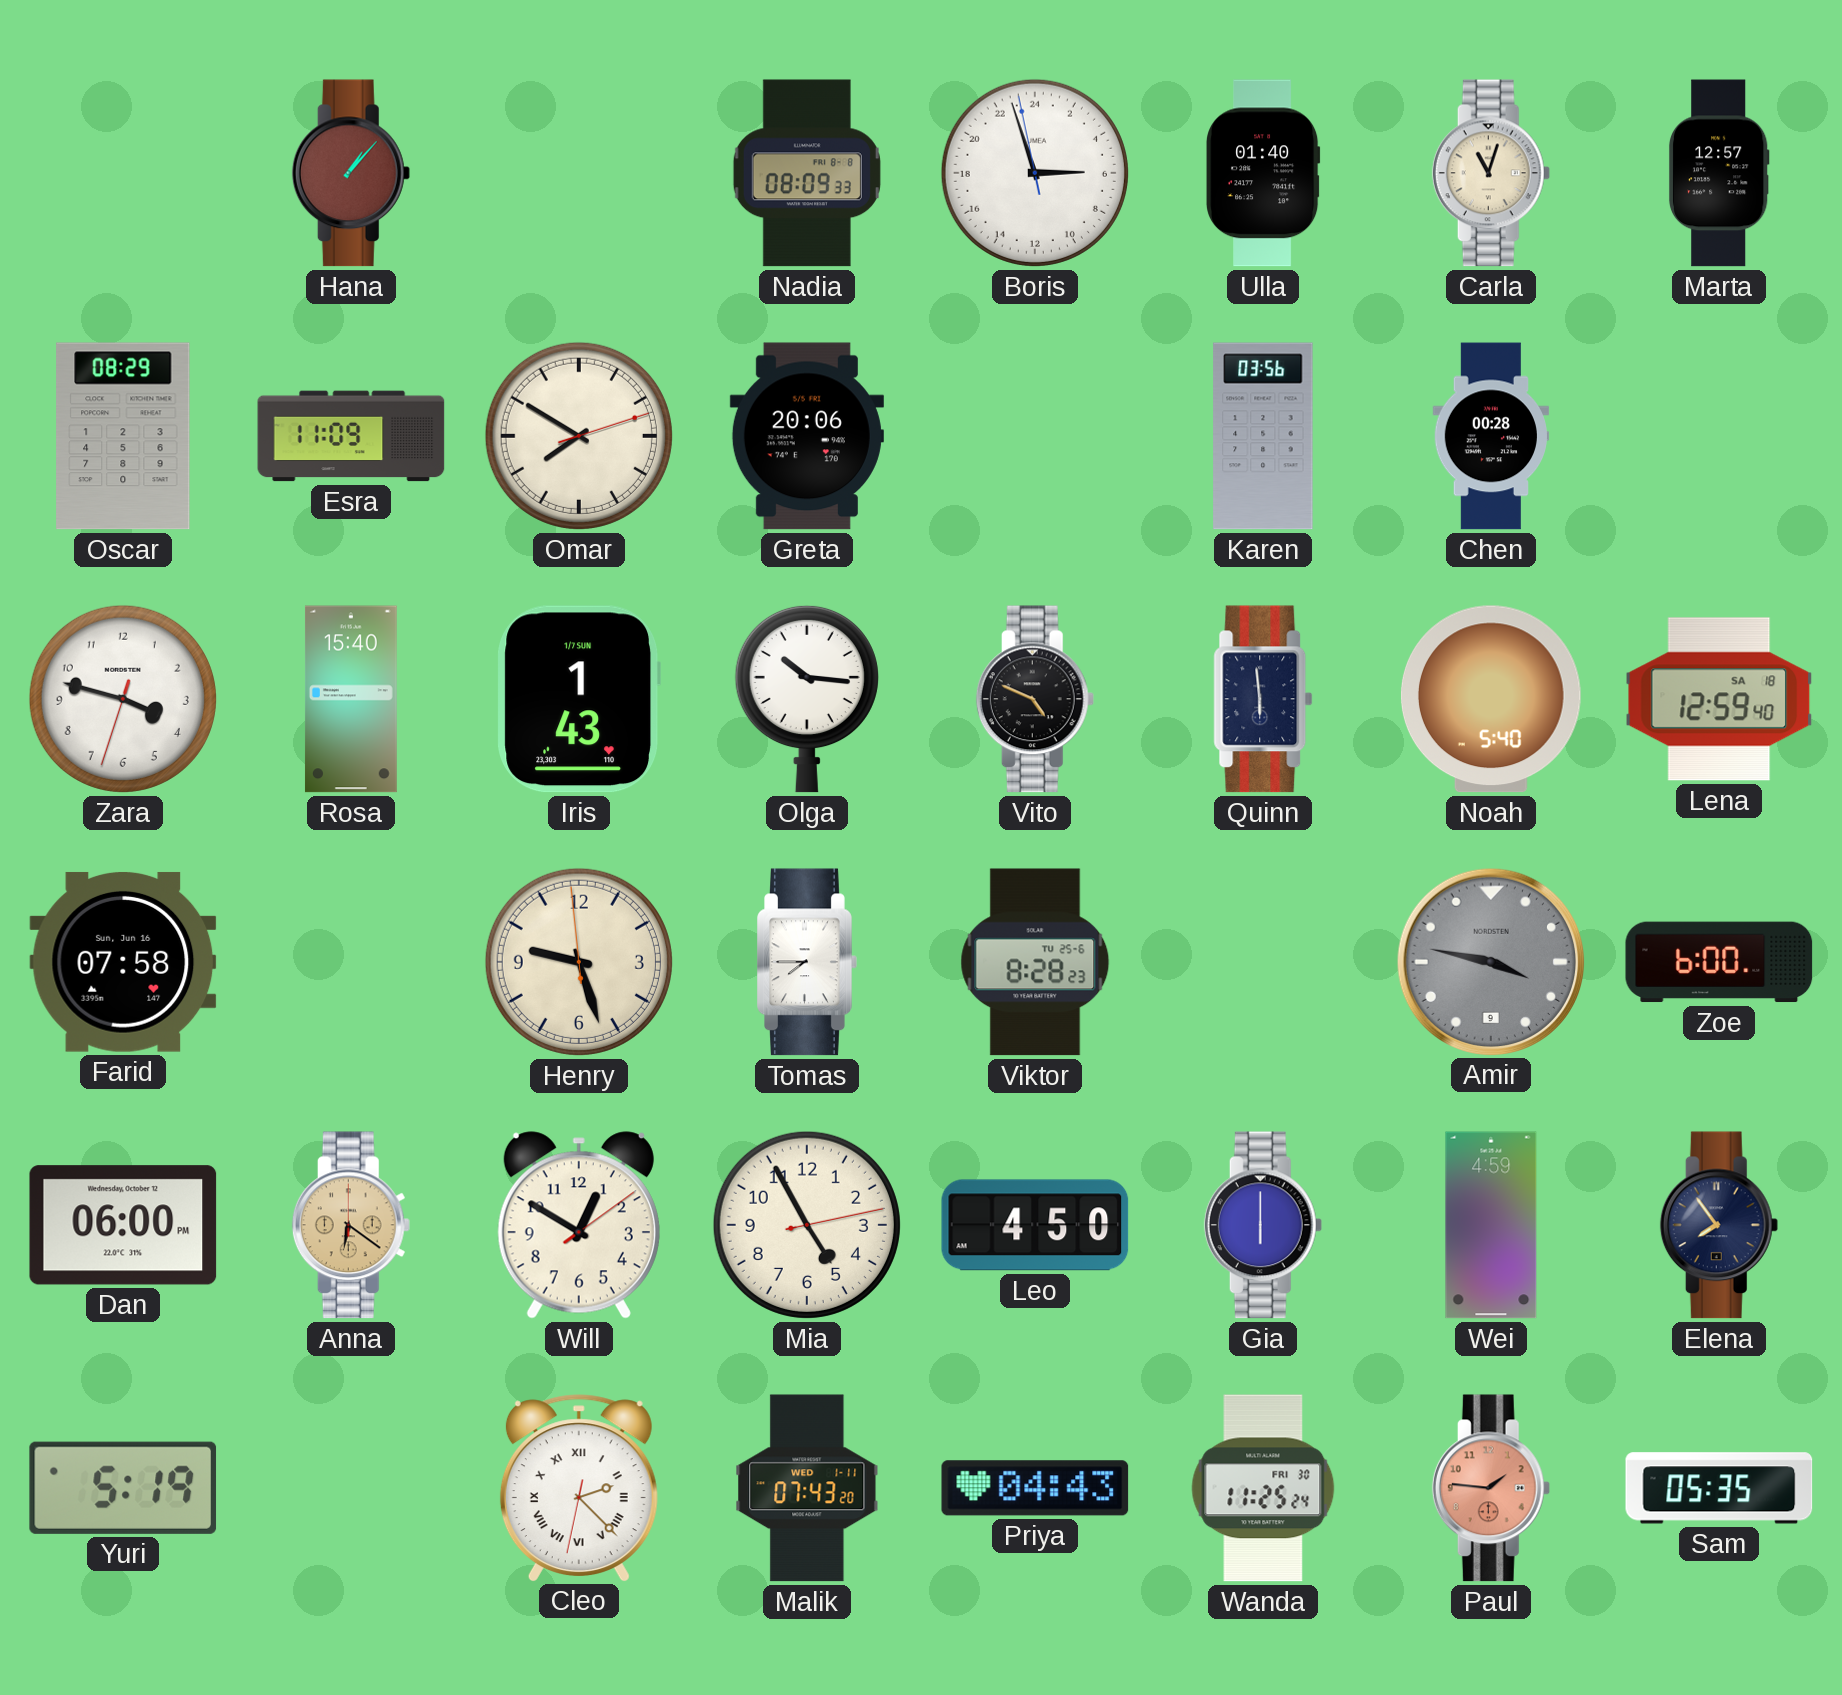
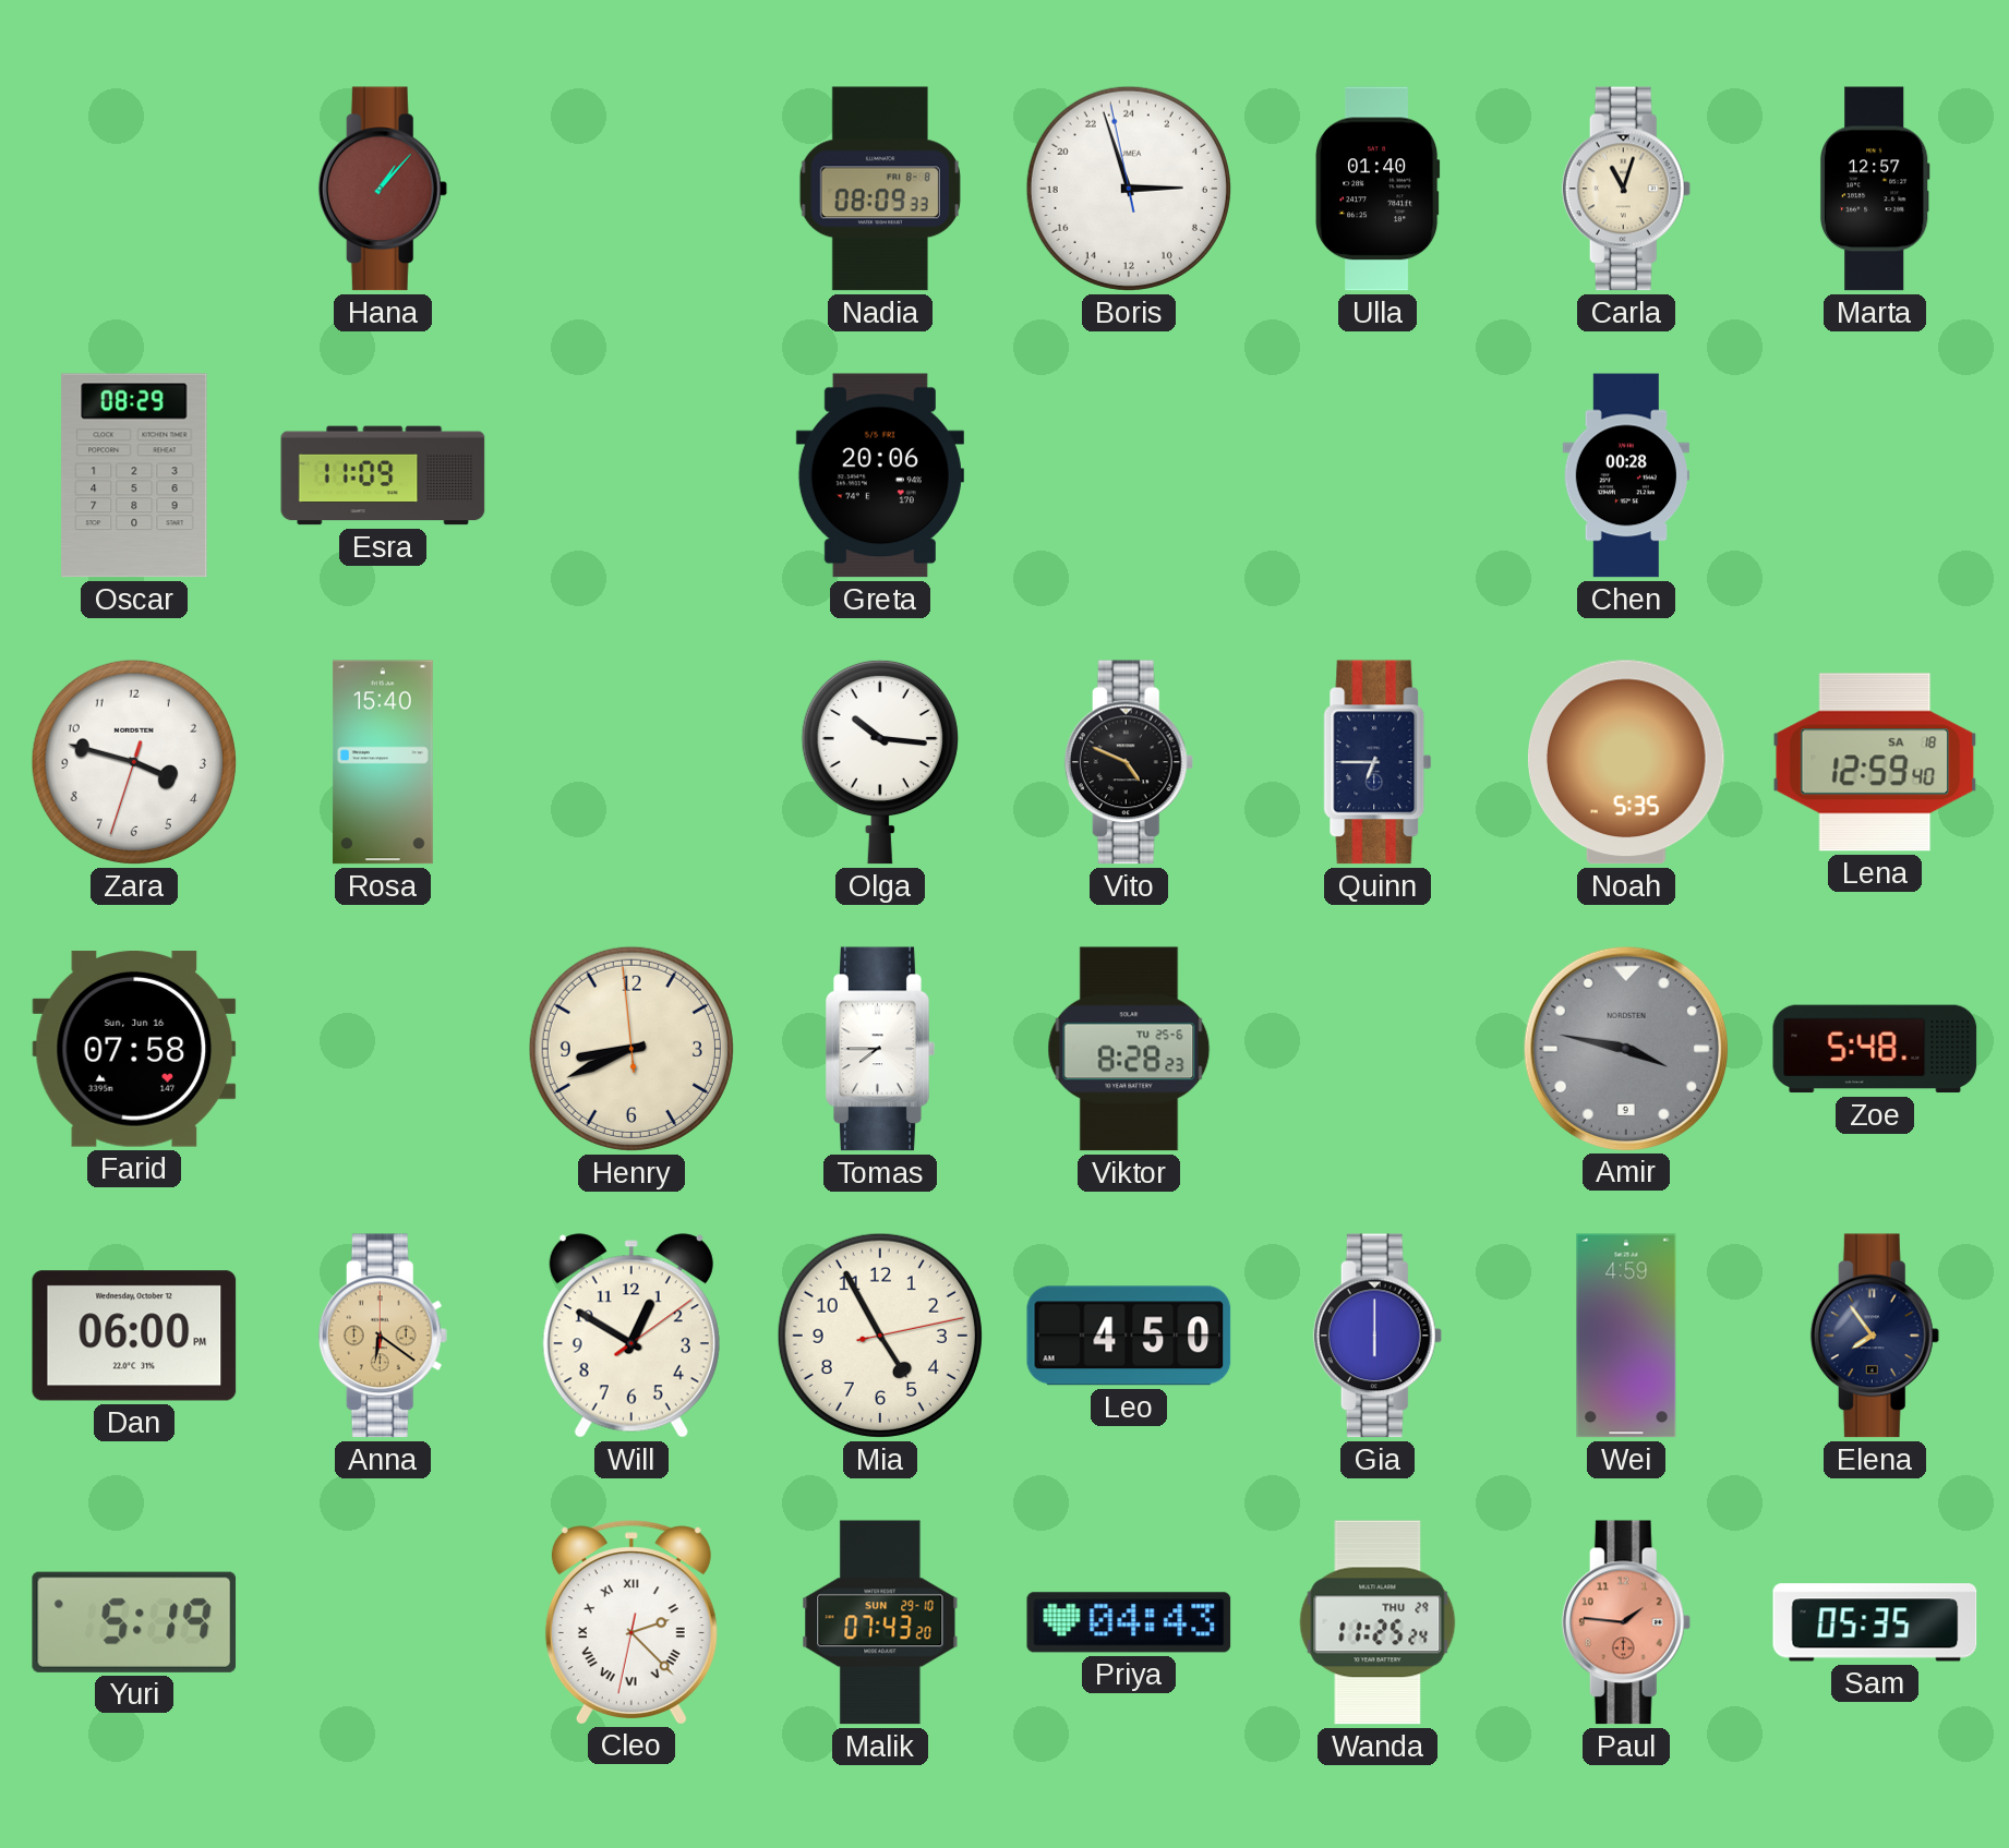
Omar: 7:50 -> none (579, 436)
Karen: 03:56 -> none (1263, 436)
Iris: 1:43 -> none (578, 699)
Quinn: 5:59 -> 6:45 (1378, 762)
Noah: 5:40 -> 5:35 (1626, 762)
Henry: 9:26 -> 8:40 (631, 1049)
Zoe: 6:00 -> 5:48 (1875, 1049)
Malik date: WED 1-11 -> SUN 29-10 (880, 1622)
Wanda date: FRI 30 -> THU 29 (1378, 1622)
